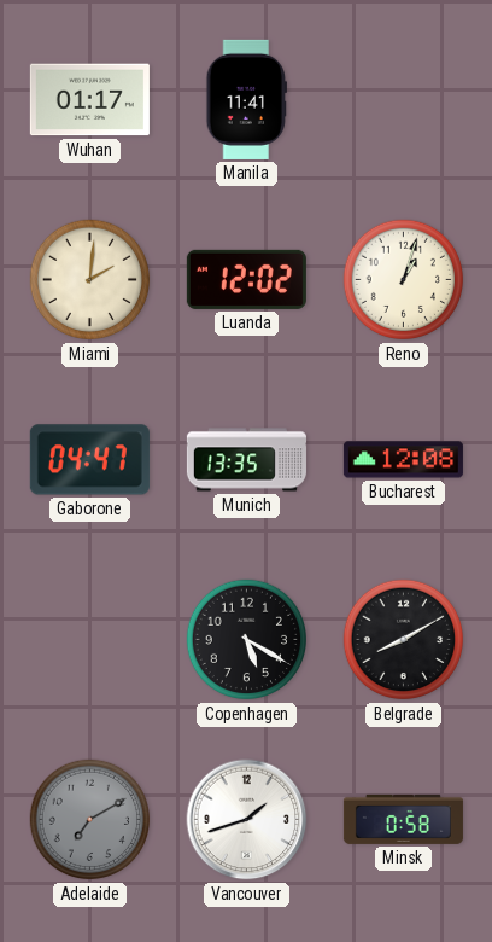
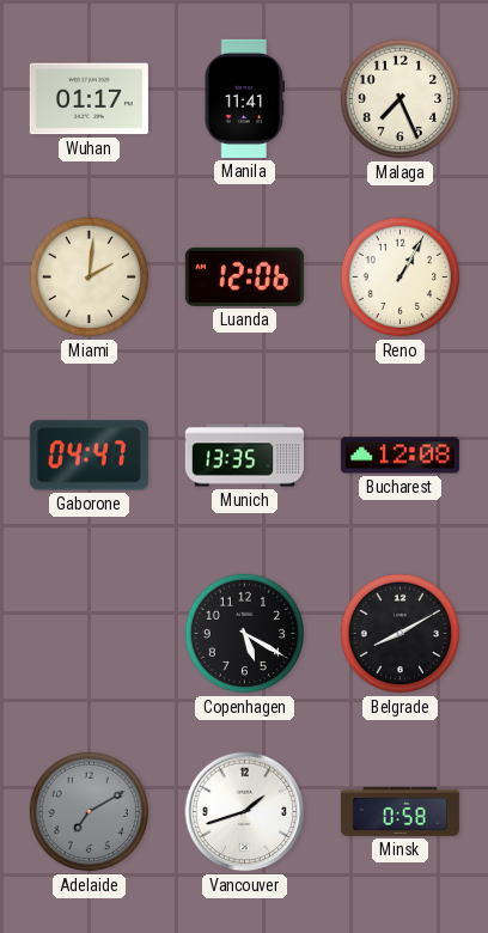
Malaga: none -> 7:26 (401, 99)
Luanda: 12:02 -> 12:06 (244, 276)
Reno: 1:03 -> 1:05 (401, 278)
